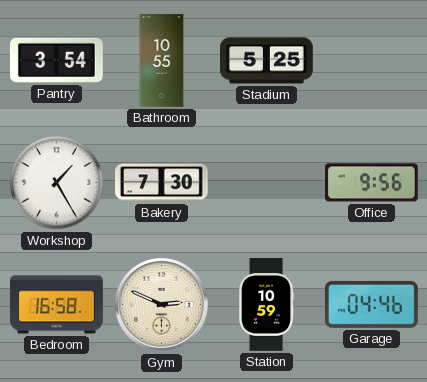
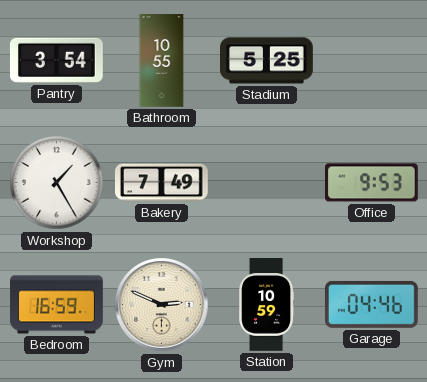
Bakery: 7:30 -> 7:49 (162, 183)
Office: 9:56 -> 9:53 (372, 183)
Bedroom: 16:58 -> 16:59 (57, 305)
